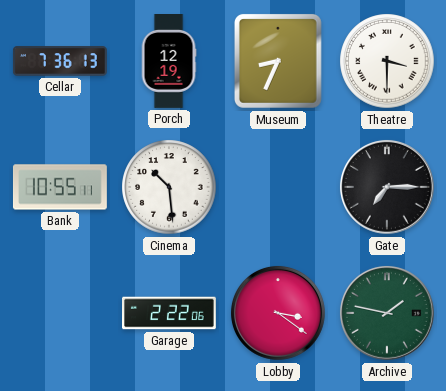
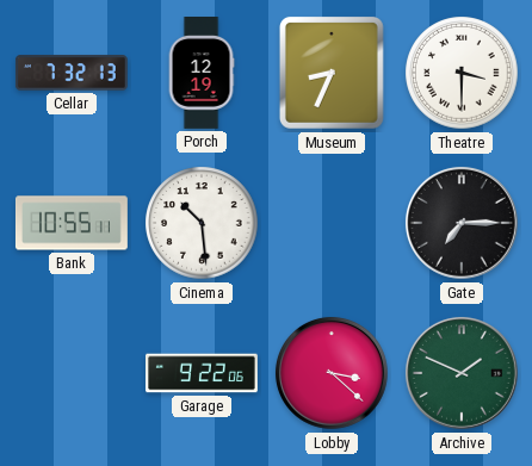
Cellar: 7:36 -> 7:32 (72, 73)
Garage: 2:22 -> 9:22 (203, 373)
Lobby: 3:21 -> 3:22 (332, 373)
Archive: 1:47 -> 1:49 (462, 373)
